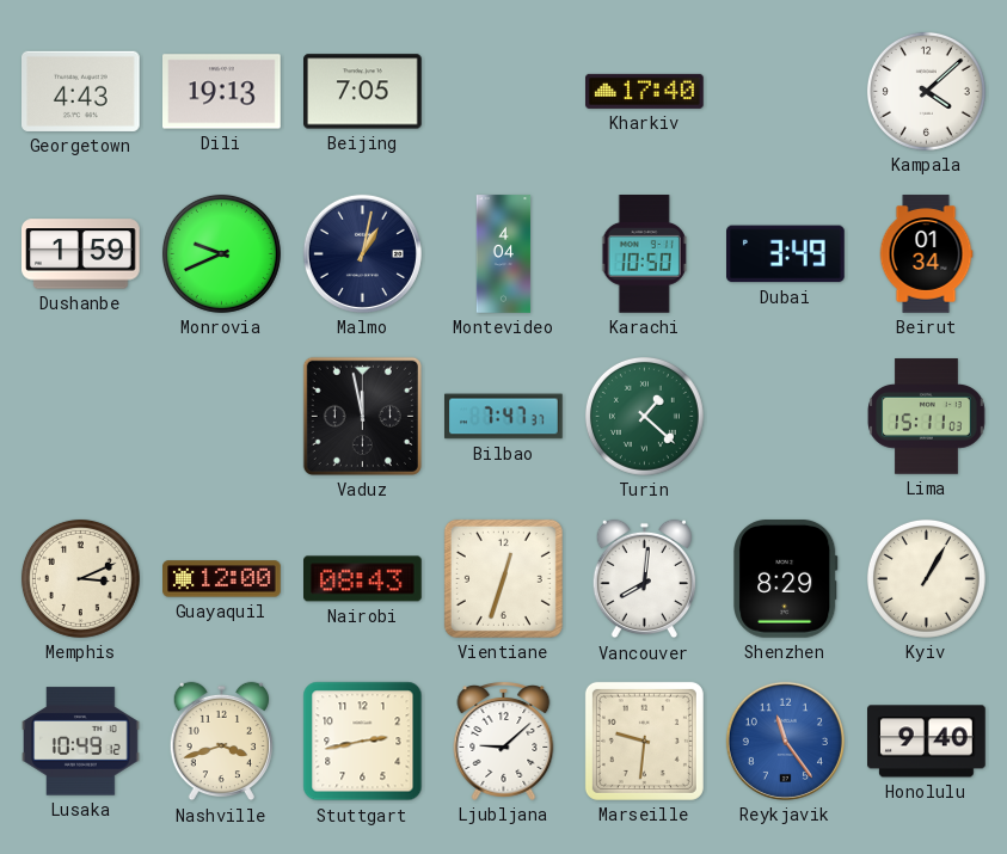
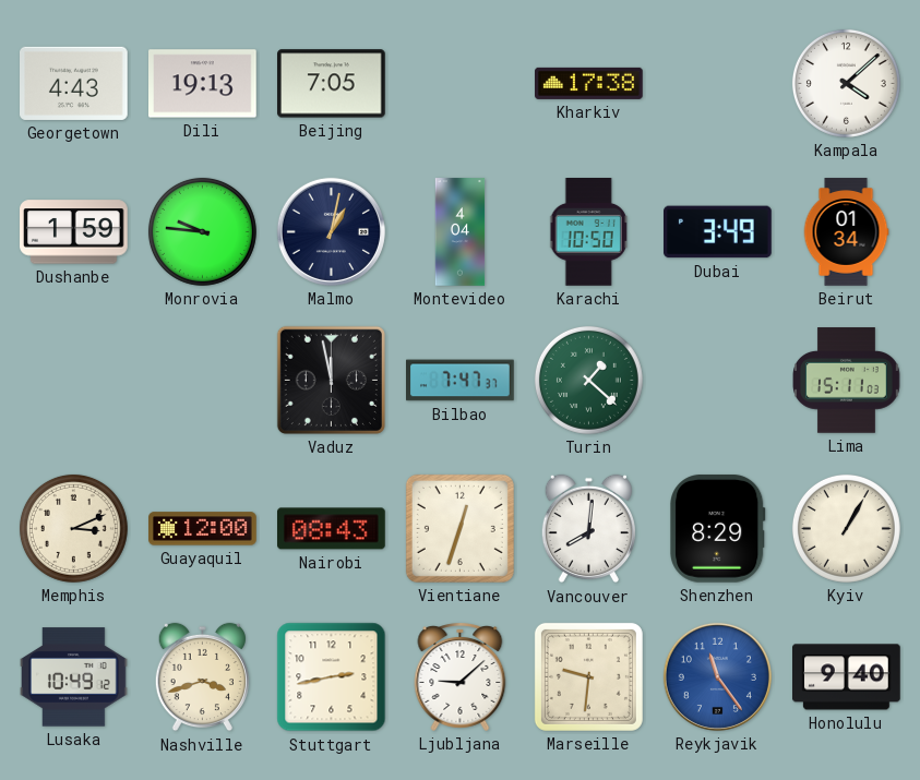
Kharkiv: 17:40 -> 17:38 (589, 83)
Monrovia: 9:41 -> 9:46 (202, 231)
